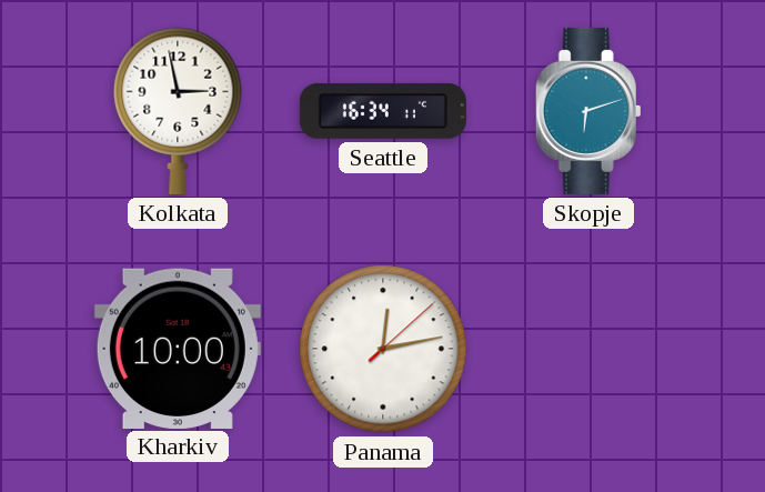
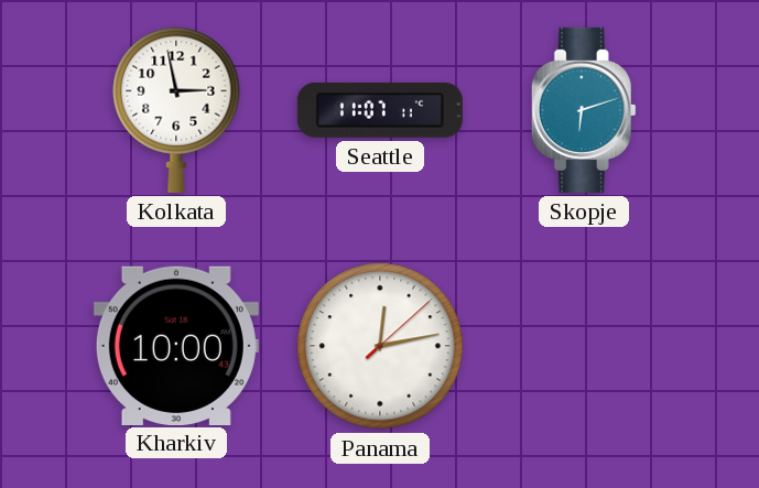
Seattle: 16:34 -> 11:07 (380, 110)
